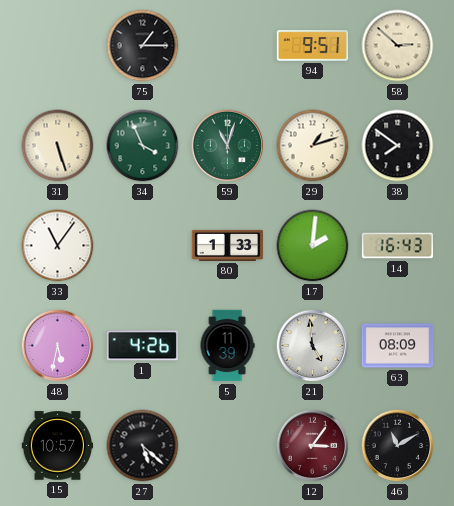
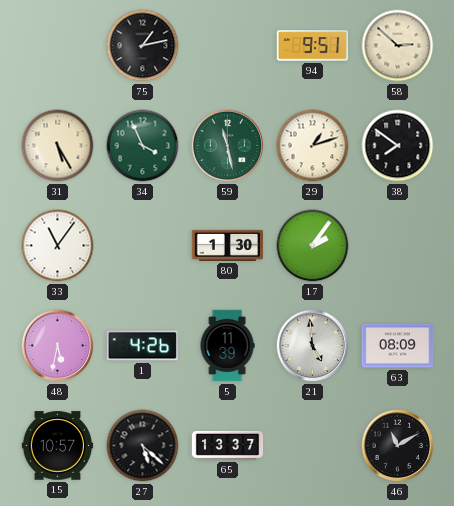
75: 1:15 -> 1:13 (143, 46)
31: 5:27 -> 5:25 (58, 146)
59: 11:03 -> 11:28 (228, 146)
80: 1:33 -> 1:30 (228, 245)
17: 2:01 -> 2:06 (313, 246)
14: 16:43 -> none (398, 246)
65: none -> 13:37 (228, 445)
12: 3:06 -> none (313, 446)
